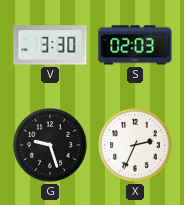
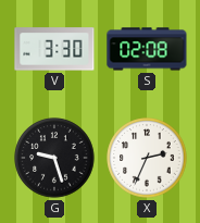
S: 02:03 -> 02:08 (147, 49)
